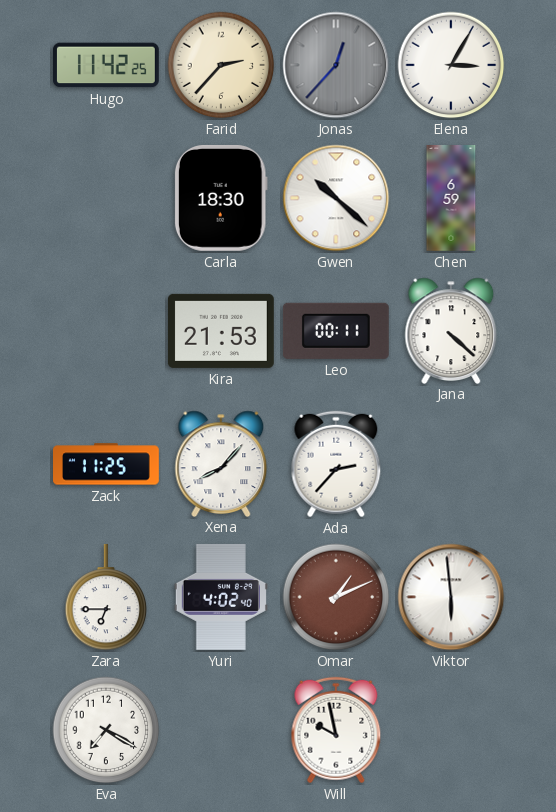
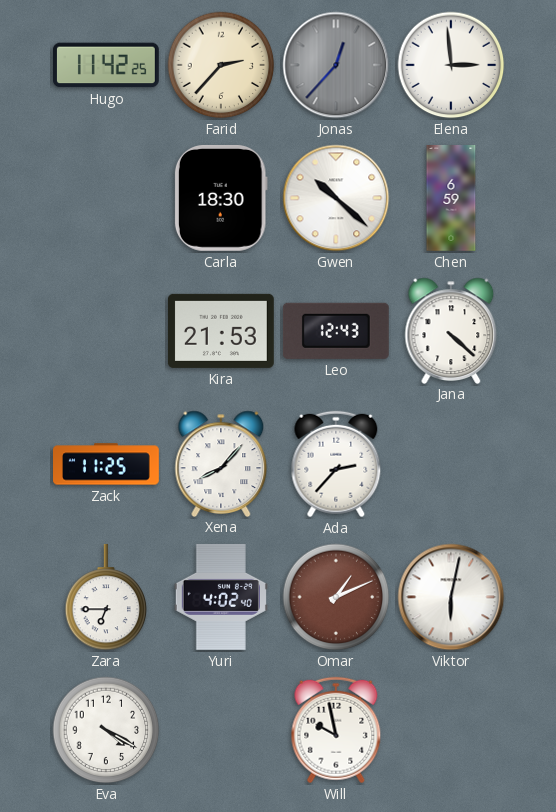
Elena: 3:05 -> 2:59 (451, 65)
Leo: 00:11 -> 12:43 (336, 331)
Viktor: 5:59 -> 6:02 (451, 597)
Eva: 7:20 -> 4:20 (106, 730)
